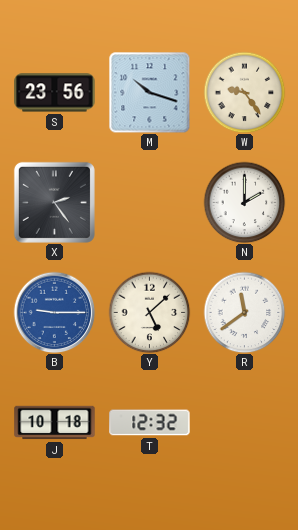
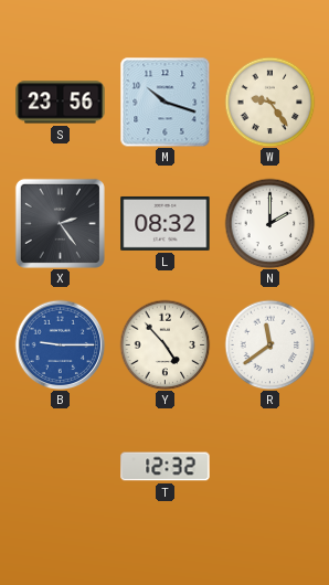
L: none -> 08:32 (166, 223)
Y: 5:08 -> 4:53 (164, 344)
J: 10:18 -> none (55, 423)
